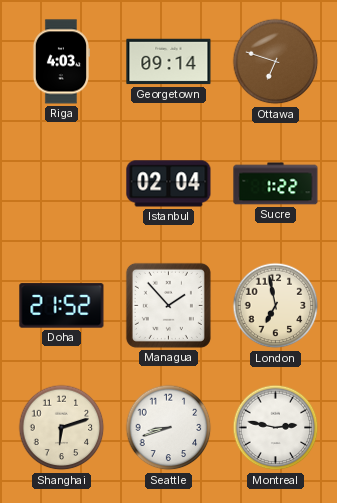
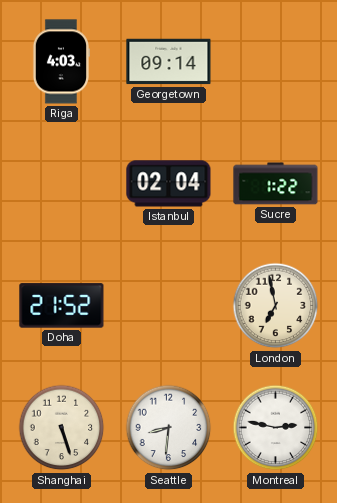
Ottawa: 6:48 -> none (276, 62)
Managua: 1:53 -> none (168, 305)
Shanghai: 6:12 -> 5:27 (62, 428)
Seattle: 8:42 -> 8:31 (169, 428)
